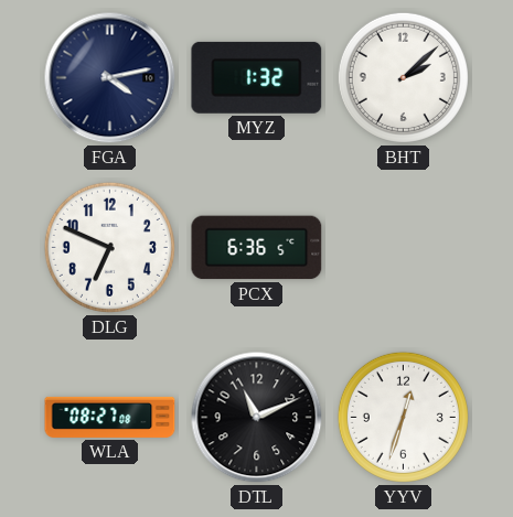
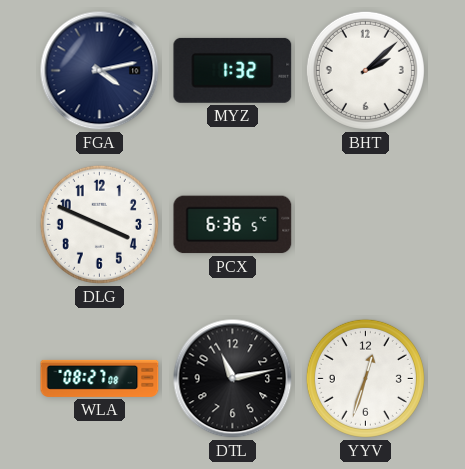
DLG: 6:49 -> 3:49 (99, 224)
DTL: 11:11 -> 11:13 (233, 379)
